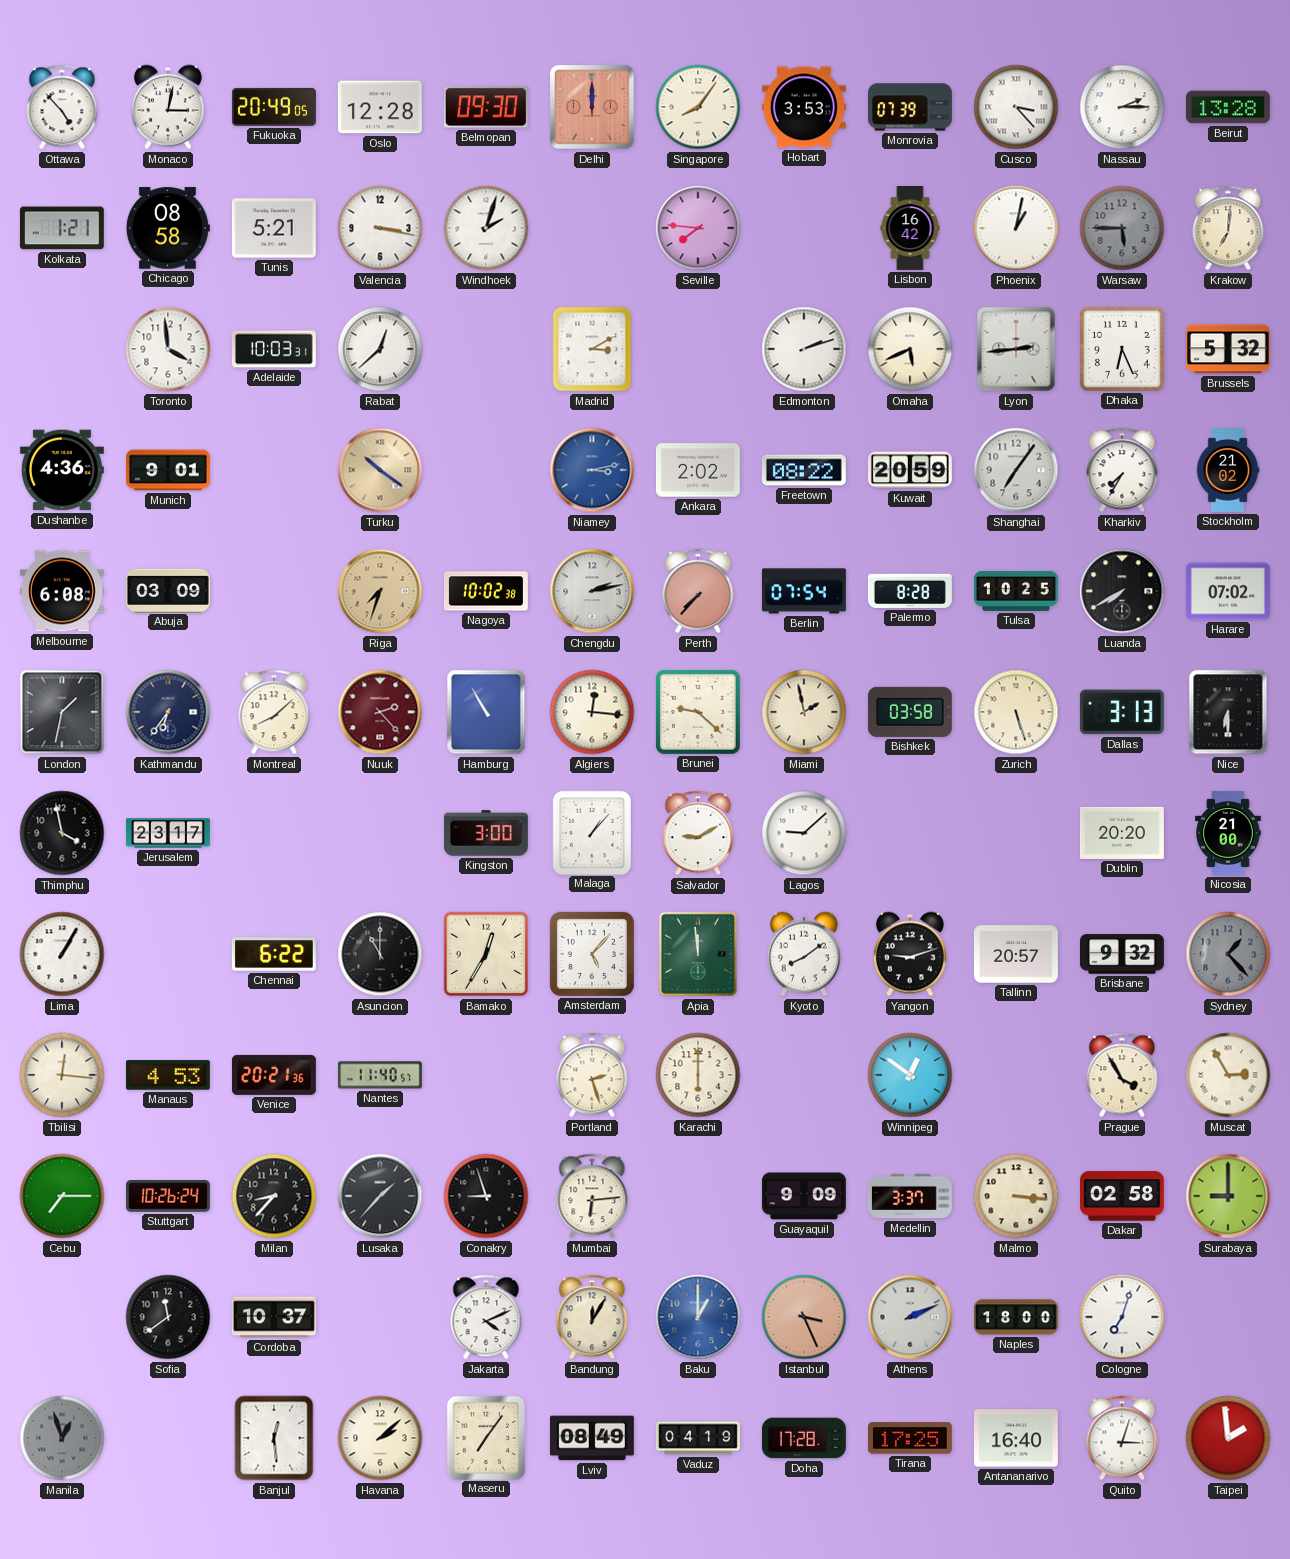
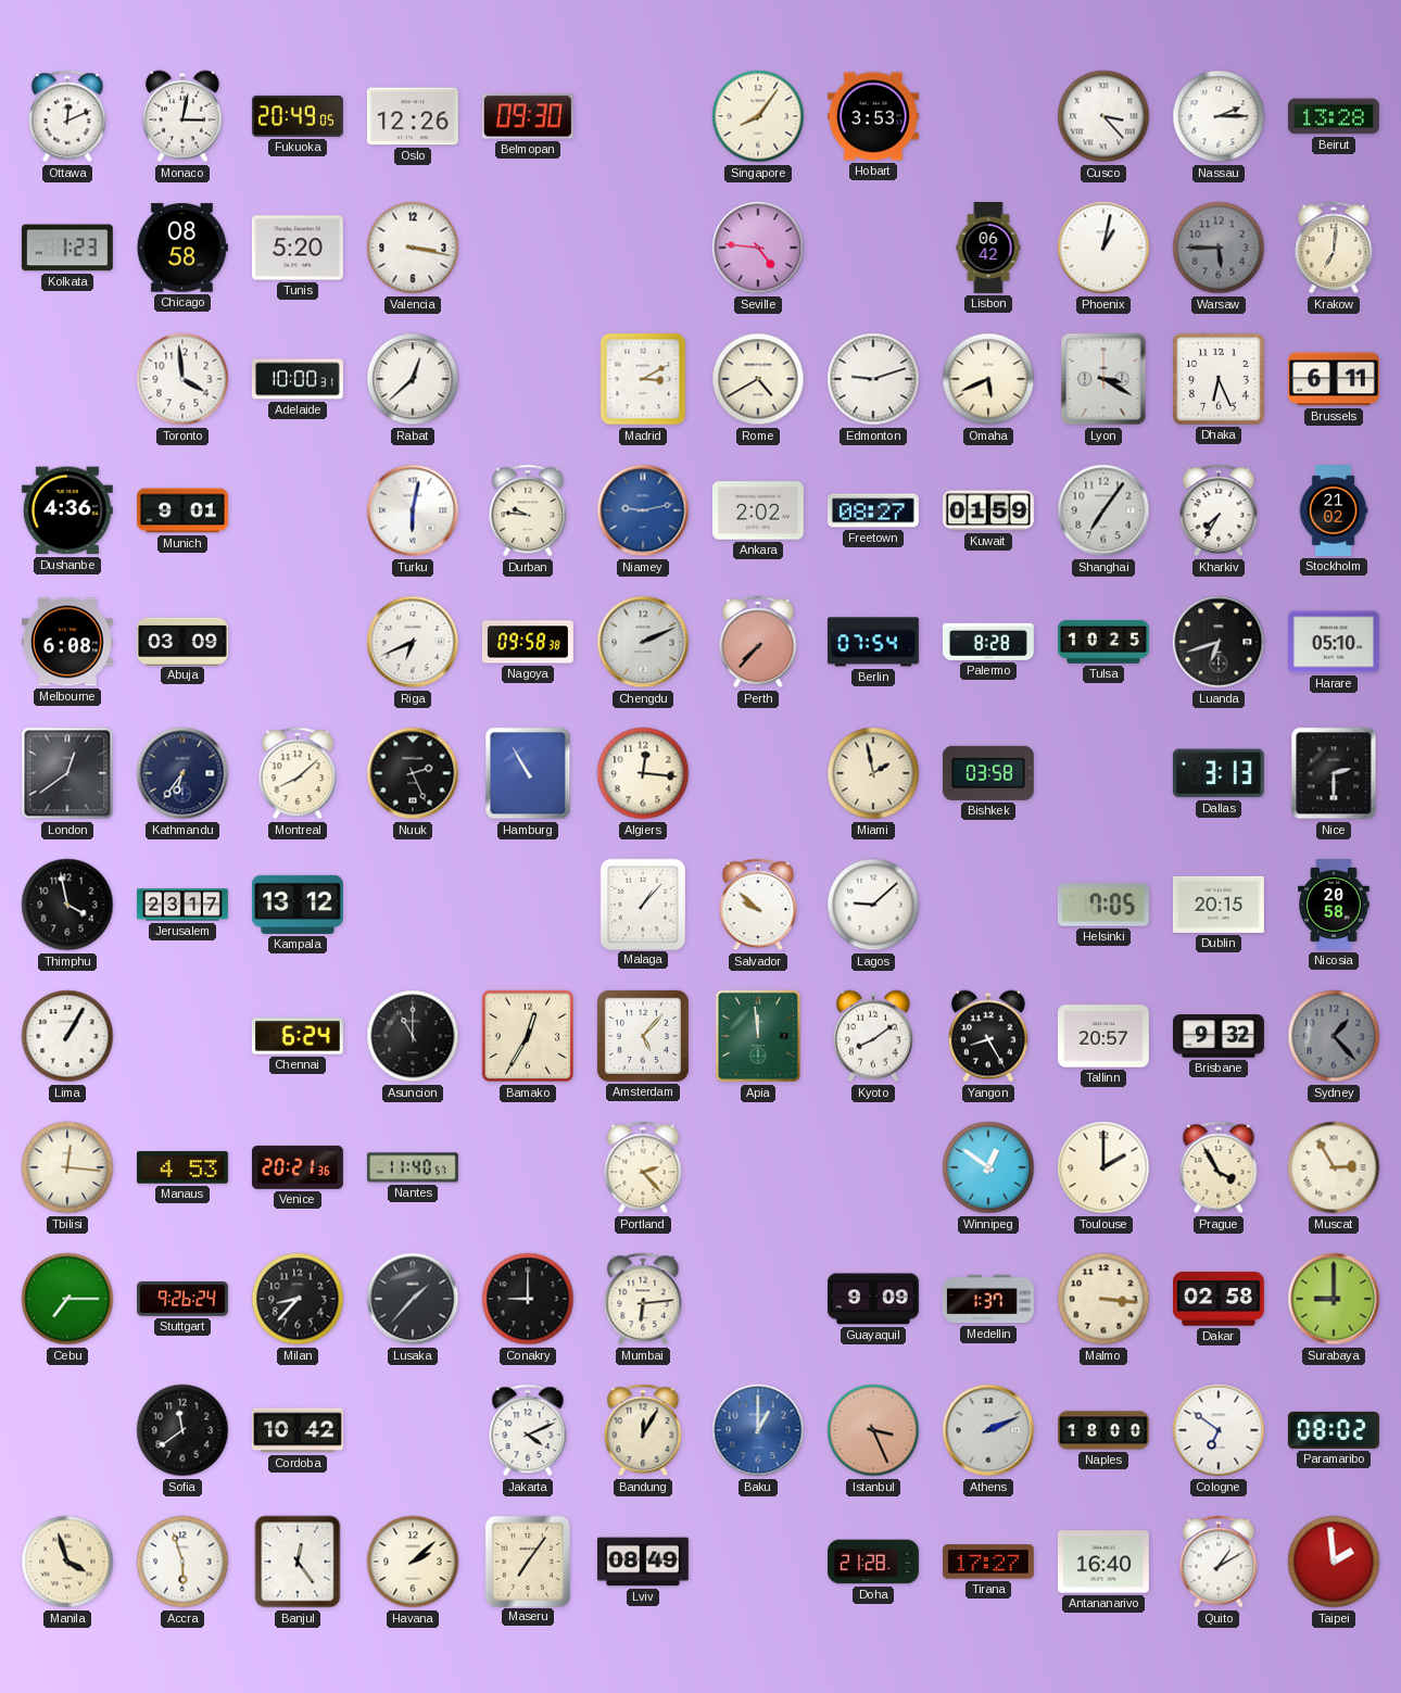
Ottawa: 4:53 -> 12:11 (67, 116)
Oslo: 12:28 -> 12:26 (413, 116)
Delhi: 12:00 -> none (592, 107)
Monrovia: 07:39 -> none (910, 107)
Kolkata: 1:21 -> 1:23 (67, 248)
Tunis: 5:21 -> 5:20 (298, 248)
Windhoek: 2:03 -> none (486, 228)
Seville: 7:46 -> 4:46 (758, 248)
Lisbon: 16:42 -> 06:42 (988, 249)
Adelaide: 10:03 -> 10:00 (298, 379)
Rome: none -> 4:40 (758, 379)
Edmonton: 2:12 -> 9:12 (873, 379)
Lyon: 2:44 -> 3:20 (1103, 379)
Brussels: 5:32 -> 6:11 (1334, 379)
Turku: 10:21 -> 6:02 (413, 510)
Turku dial: champagne -> white (413, 510)
Durban: none -> 9:46 (528, 510)
Niamey: 3:13 -> 9:13 (643, 510)
Freetown: 08:22 -> 08:27 (873, 510)
Kuwait: 20:59 -> 01:59 (988, 510)
Riga: 7:33 -> 6:41 (413, 642)
Riga dial: champagne -> white (413, 642)
Nagoya: 10:02 -> 09:58 (528, 642)
Chengdu: 2:13 -> 2:11 (643, 642)
Luanda: 7:40 -> 6:42 (1219, 642)
Harare: 07:02 -> 05:10 (1334, 642)
London: 1:32 -> 12:39 (67, 773)
Nuuk: 2:23 -> 2:26 (413, 773)
Nuuk dial: burgundy -> black (413, 773)
Brunei: 9:22 -> none (698, 712)
Zurich: 5:27 -> none (1016, 712)
Nice: 6:30 -> 2:30 (1334, 773)
Kampala: none -> 13:12 (298, 905)
Kingston: 3:00 -> none (486, 833)
Salvador: 9:10 -> 9:52 (758, 905)
Helsinki: none -> 7:05 (1103, 905)
Dublin: 20:20 -> 20:15 (1219, 905)
Nicosia: 21:00 -> 20:58 (1334, 905)
Chennai: 6:22 -> 6:24 (298, 1036)
Yangon: 9:12 -> 8:25 (988, 1036)
Portland: 2:27 -> 2:23 (643, 1167)
Karachi: 6:00 -> none (698, 1075)
Toulouse: none -> 2:00 (1103, 1167)
Stuttgart: 10:26 -> 9:26 (182, 1299)
Conakry: 8:57 -> 9:00 (528, 1299)
Medellin: 3:37 -> 1:37 (988, 1299)
Cordoba: 10:37 -> 10:42 (298, 1430)
Cologne: 7:03 -> 6:51 (1219, 1430)
Paramaribo: none -> 08:02 (1334, 1430)
Manila: 12:57 -> 3:57 (67, 1562)
Manila dial: grey -> cream (67, 1562)
Accra: none -> 5:57 (182, 1562)
Banjul: 12:29 -> 12:24 (298, 1562)
Vaduz: 04:19 -> none (699, 1438)
Doha: 17:28 -> 21:28 (873, 1562)
Tirana: 17:25 -> 17:27 (988, 1562)
Quito: 3:03 -> 1:10 (1219, 1562)
